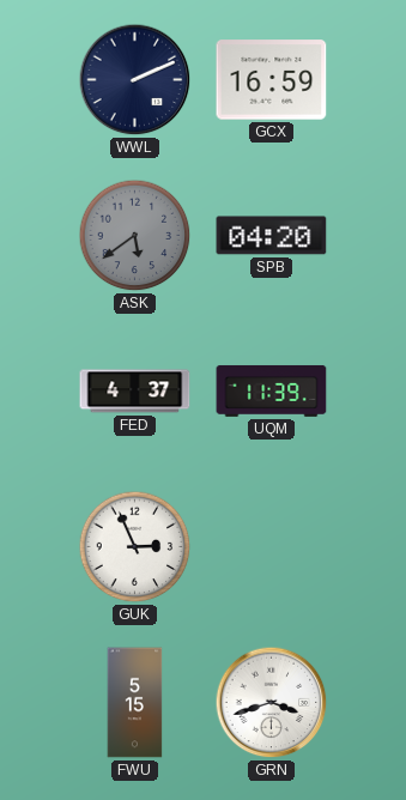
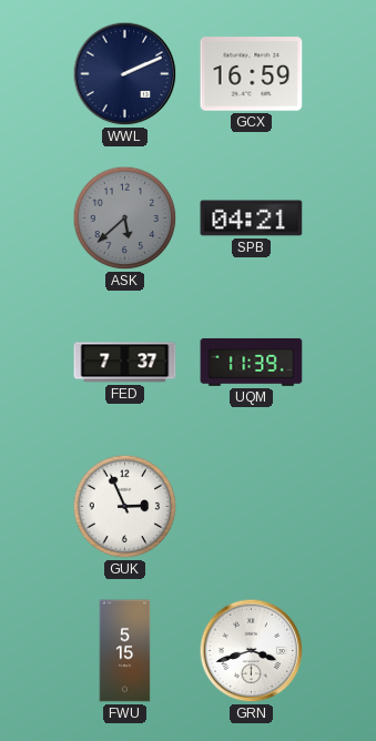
ASK: 5:39 -> 5:38 (125, 219)
SPB: 04:20 -> 04:21 (252, 219)
FED: 4:37 -> 7:37 (125, 363)
